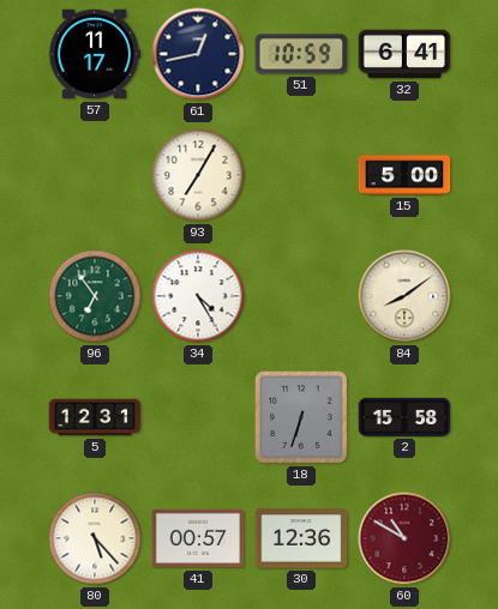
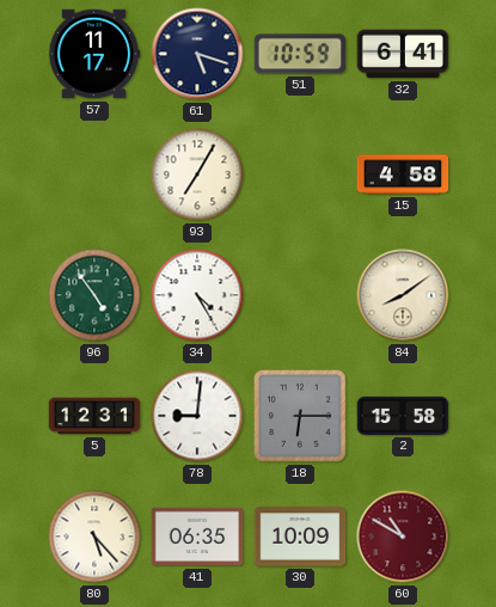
61: 12:43 -> 5:18 (197, 54)
15: 5:00 -> 4:58 (403, 174)
96: 6:54 -> 4:54 (94, 295)
78: none -> 9:01 (197, 416)
18: 6:33 -> 6:15 (301, 417)
41: 00:57 -> 06:35 (197, 537)
30: 12:36 -> 10:09 (300, 537)
